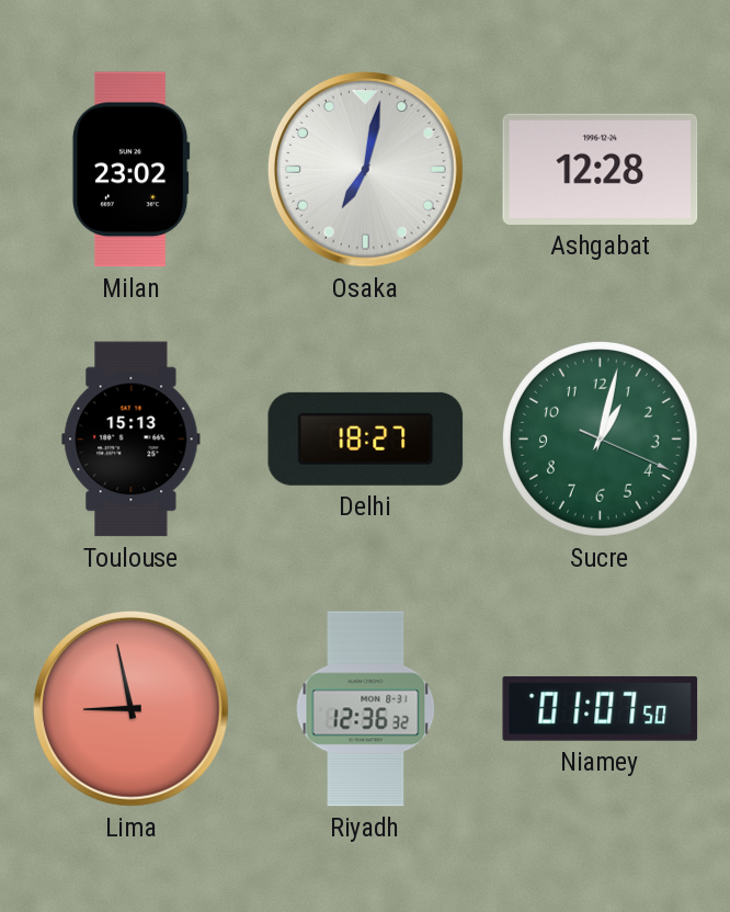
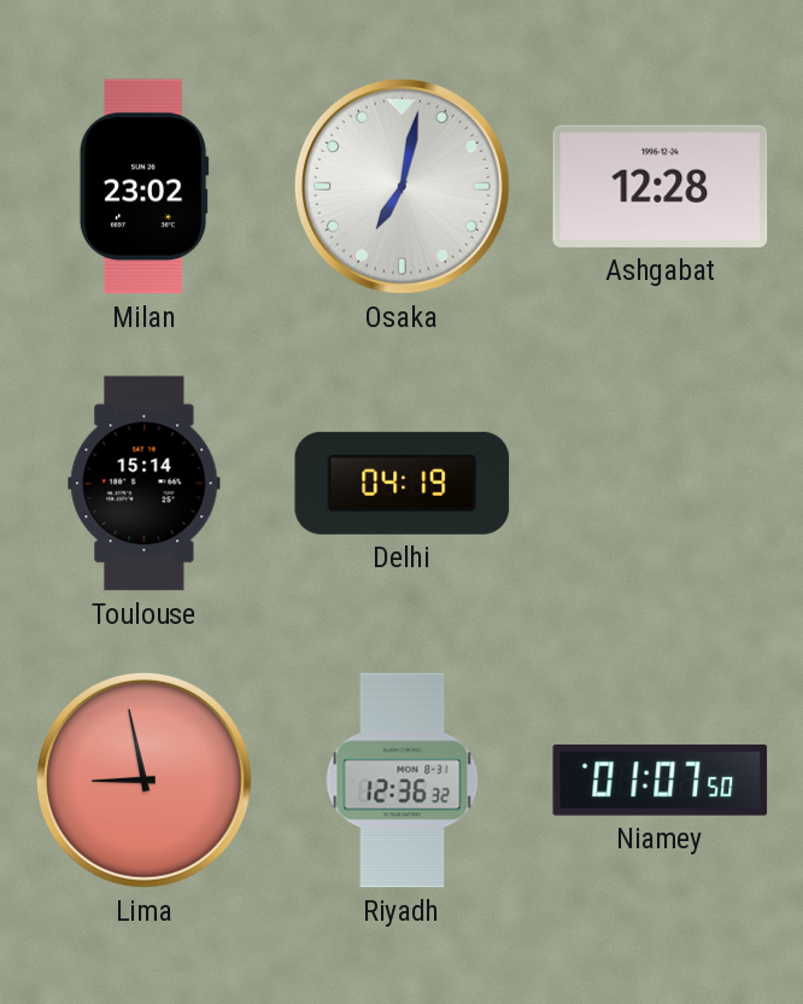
Toulouse: 15:13 -> 15:14 (145, 484)
Delhi: 18:27 -> 04:19 (403, 483)
Sucre: 1:02 -> none (601, 440)
